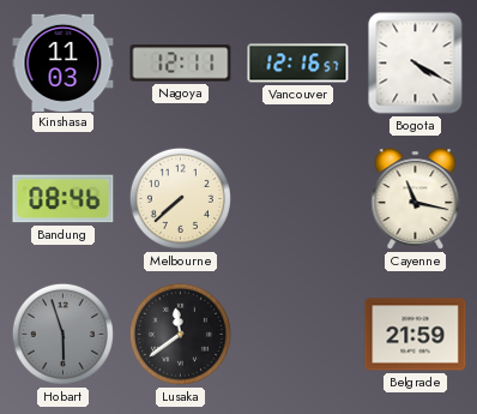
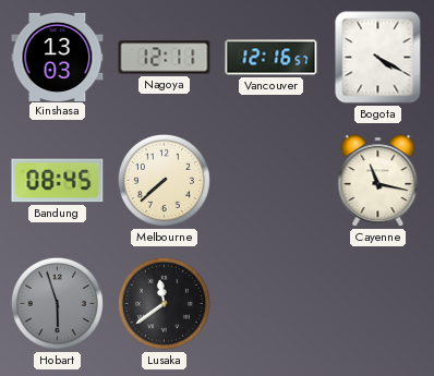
Kinshasa: 11:03 -> 13:03 (58, 57)
Bandung: 08:46 -> 08:45 (58, 181)
Belgrade: 21:59 -> none (416, 335)
